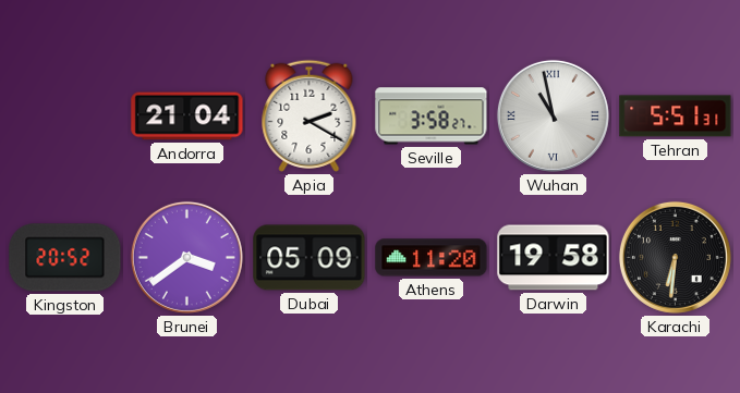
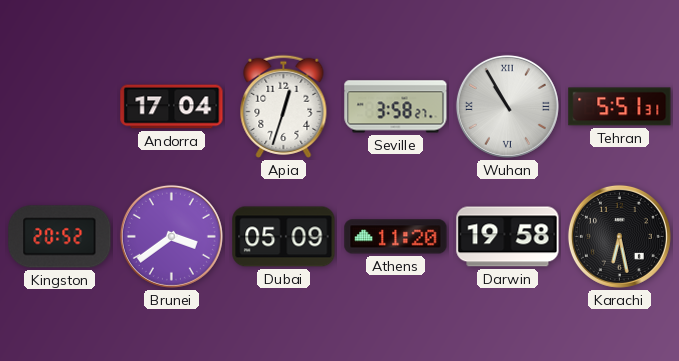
Andorra: 21:04 -> 17:04 (172, 107)
Apia: 2:20 -> 12:33 (284, 106)
Wuhan: 10:58 -> 10:55 (507, 106)
Karachi: 6:31 -> 6:28 (619, 236)
